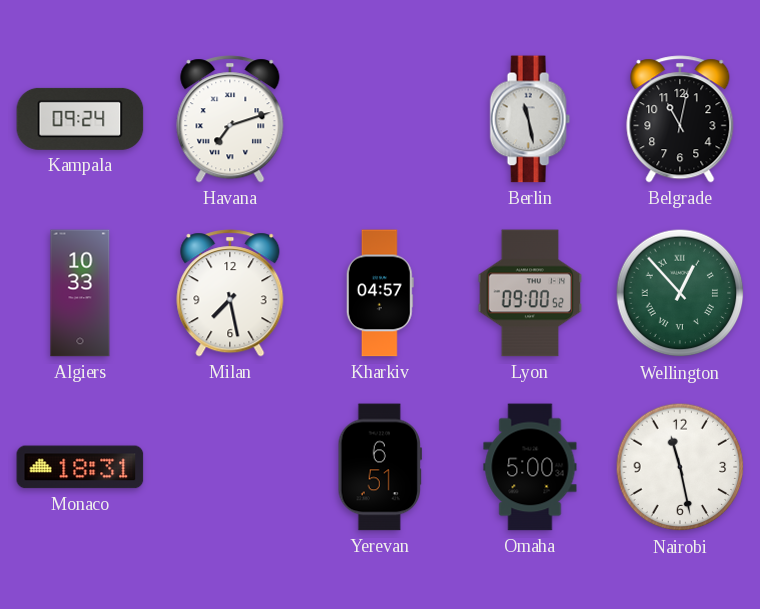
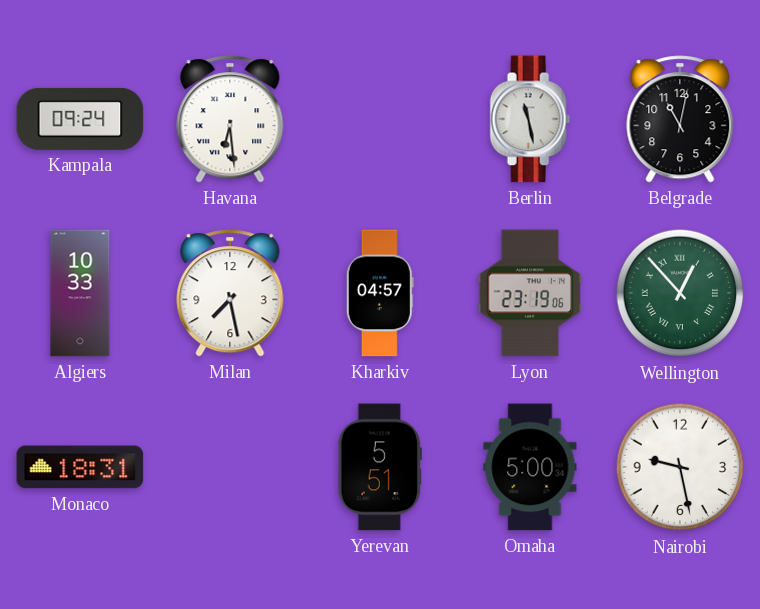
Havana: 7:12 -> 6:29 (230, 119)
Lyon: 09:00 -> 23:19 (530, 293)
Yerevan: 6:51 -> 5:51 (379, 467)
Nairobi: 11:28 -> 9:28 (680, 467)
